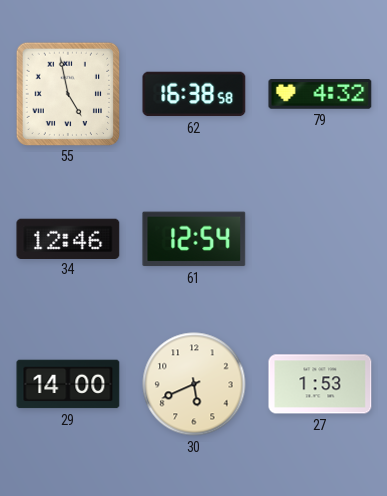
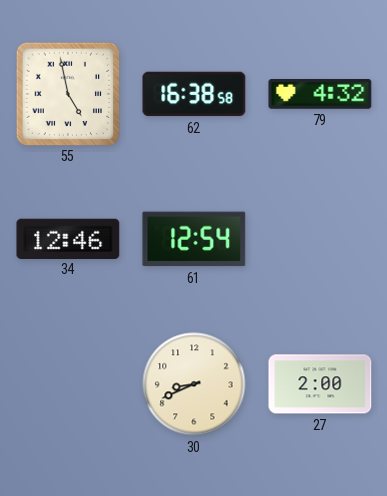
29: 14:00 -> none (68, 384)
30: 5:41 -> 8:41 (194, 384)
27: 1:53 -> 2:00 (320, 384)
